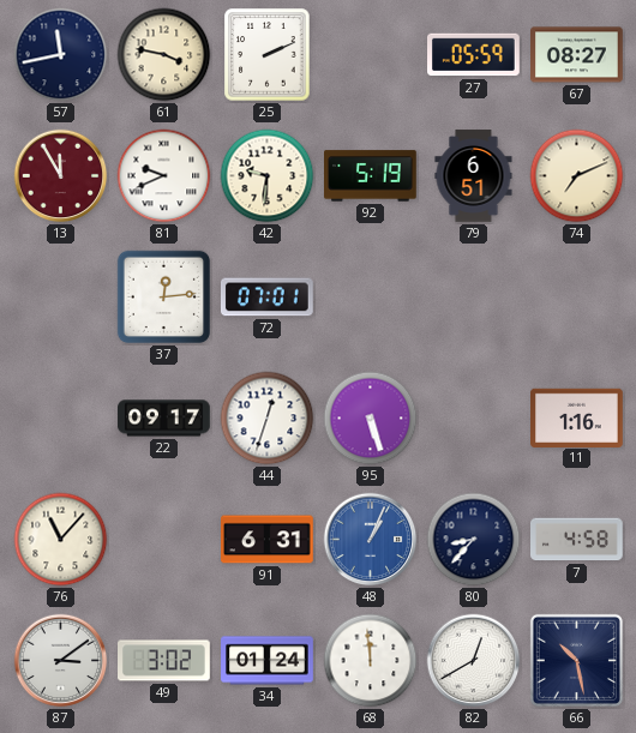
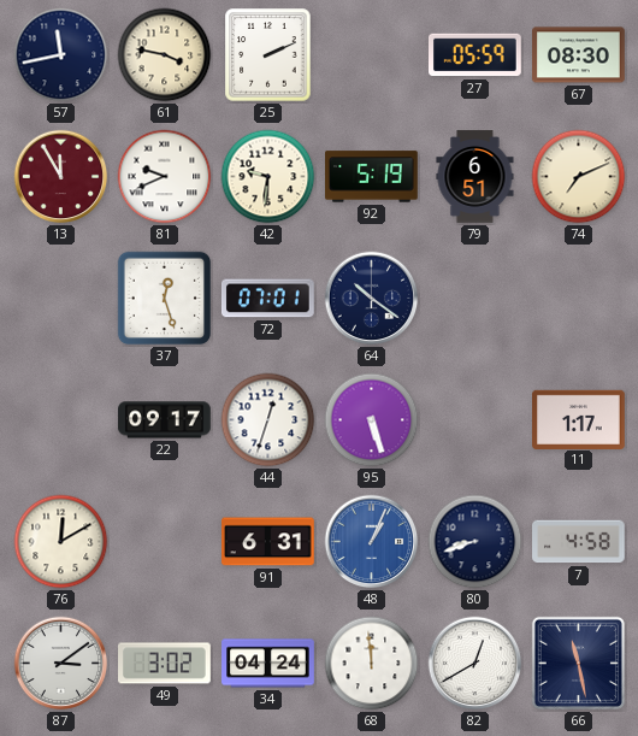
67: 08:27 -> 08:30 (579, 55)
37: 12:14 -> 12:27 (165, 299)
64: none -> 10:21 (372, 299)
11: 1:16 -> 1:17 (579, 419)
76: 11:07 -> 12:10 (61, 542)
80: 8:37 -> 8:42 (475, 542)
34: 01:24 -> 04:24 (268, 664)
66: 10:28 -> 11:28 (578, 663)
